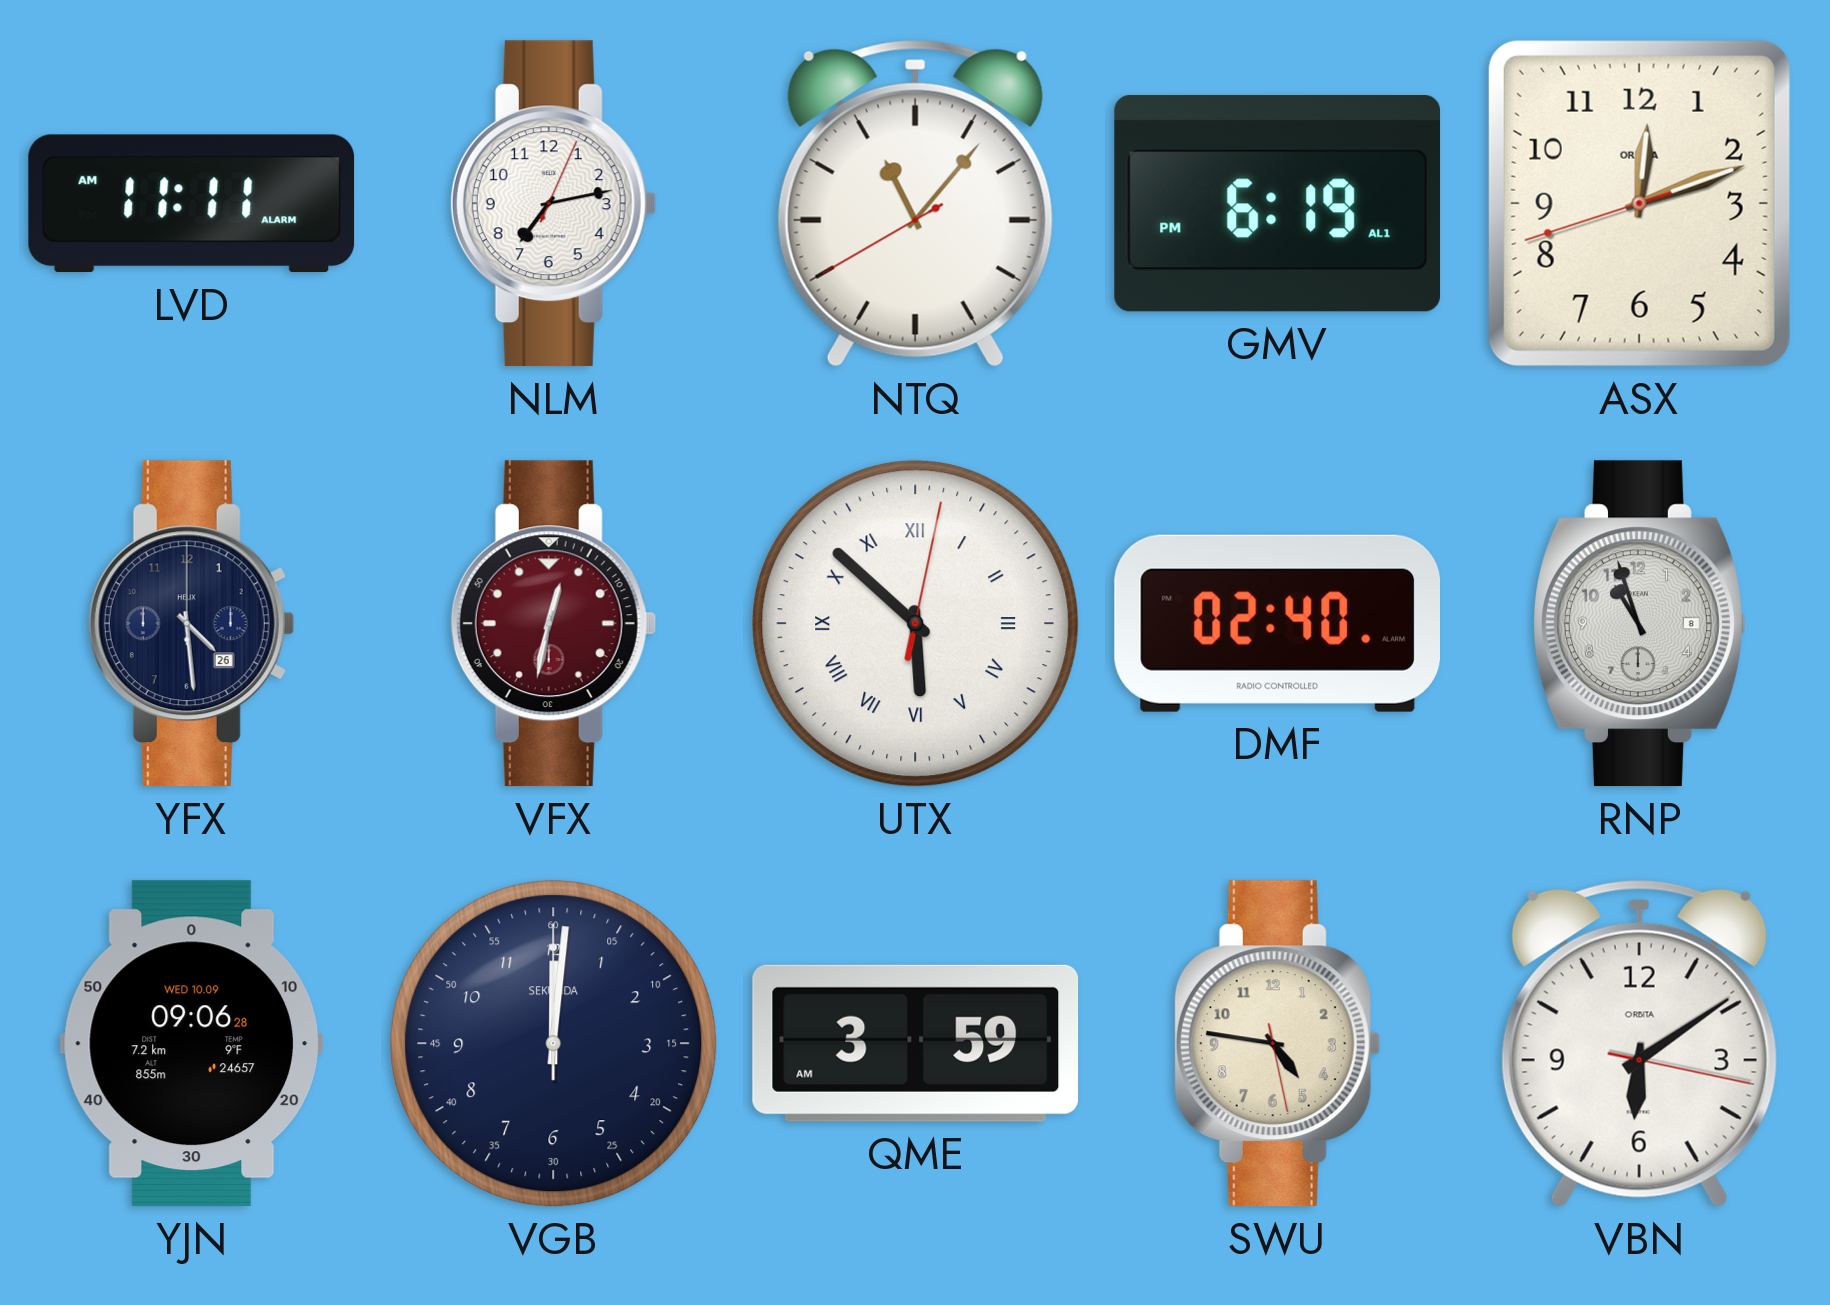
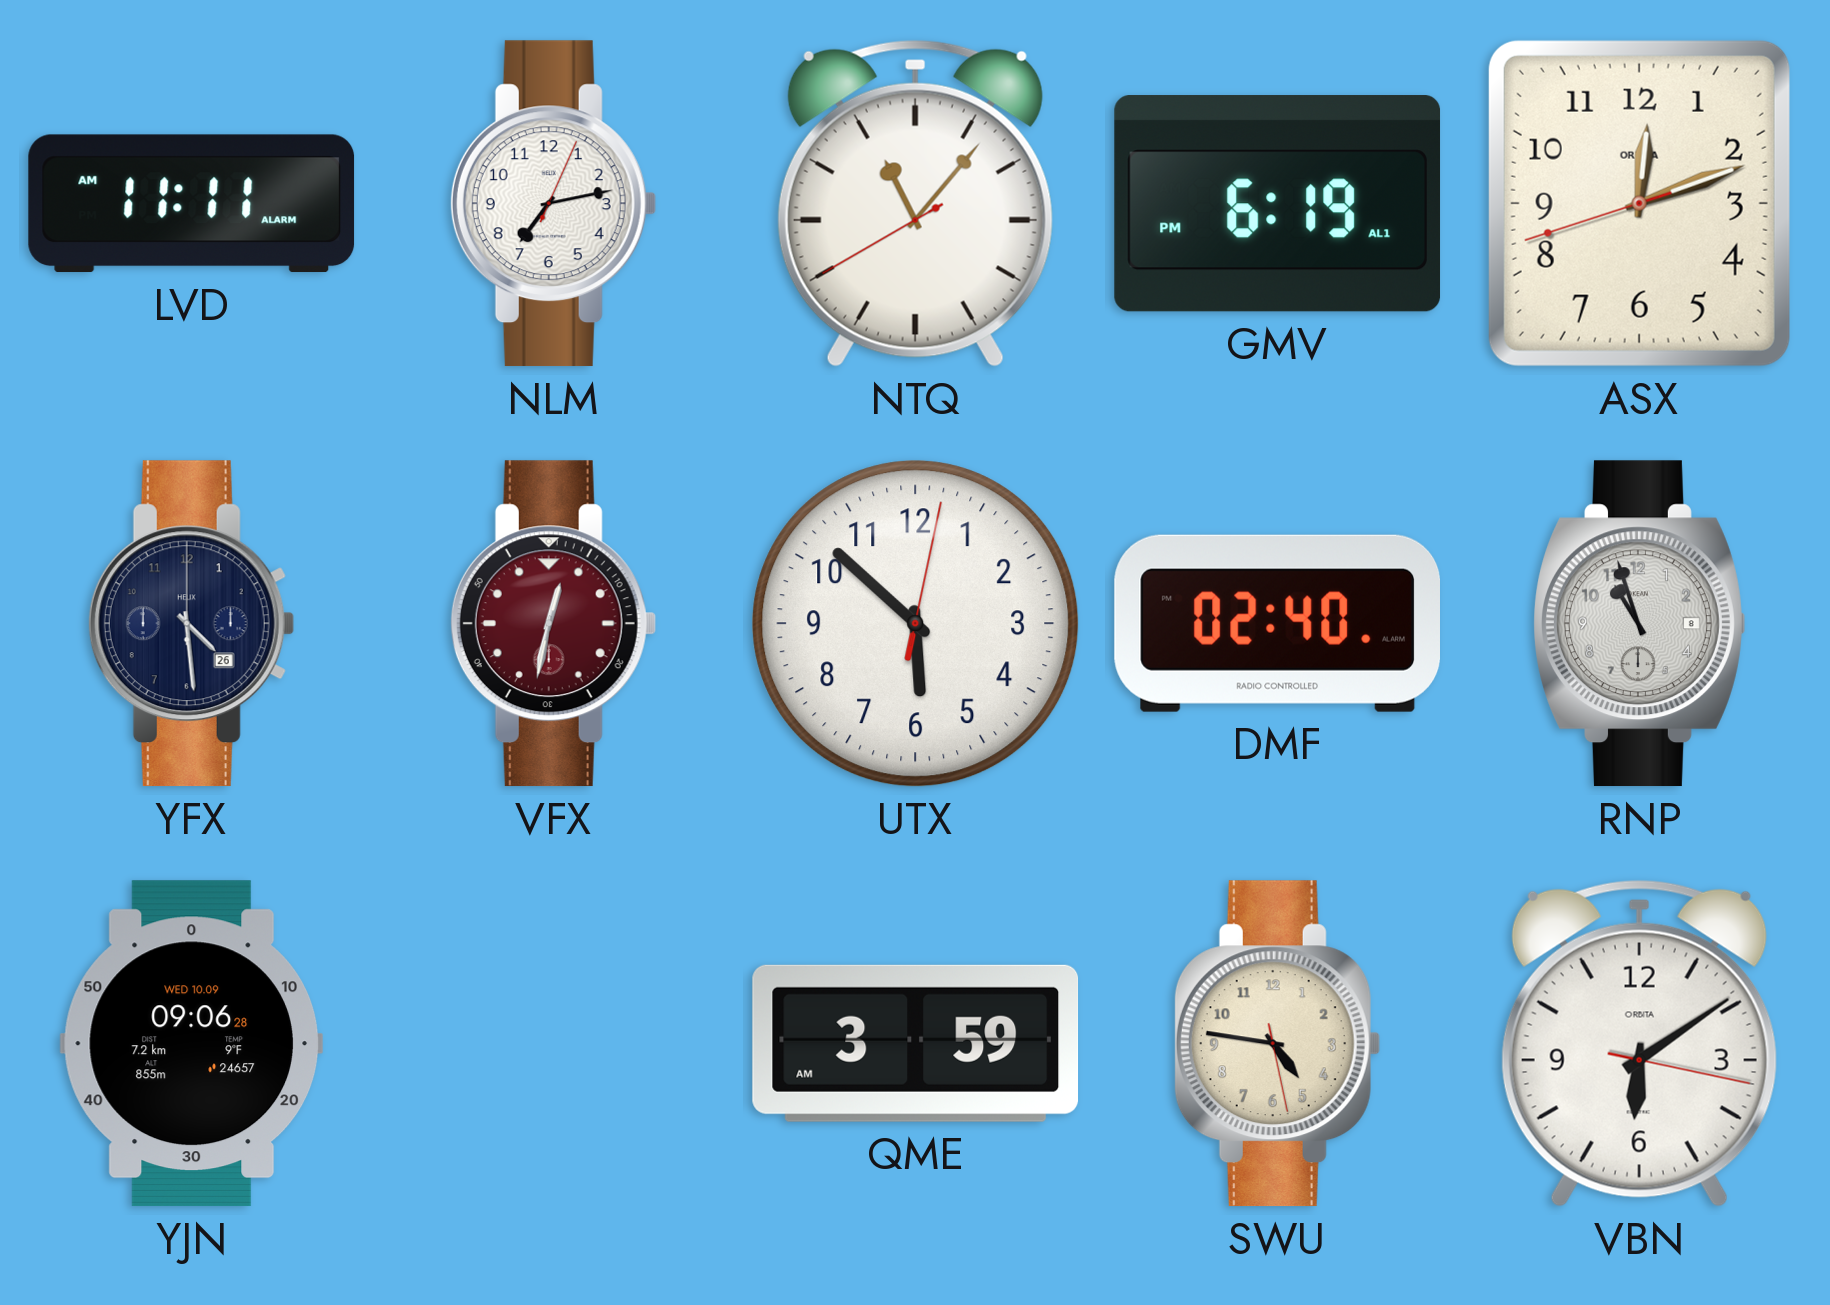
UTX numerals: Roman -> Arabic (916, 624)
VGB: 12:01 -> none (554, 1044)
